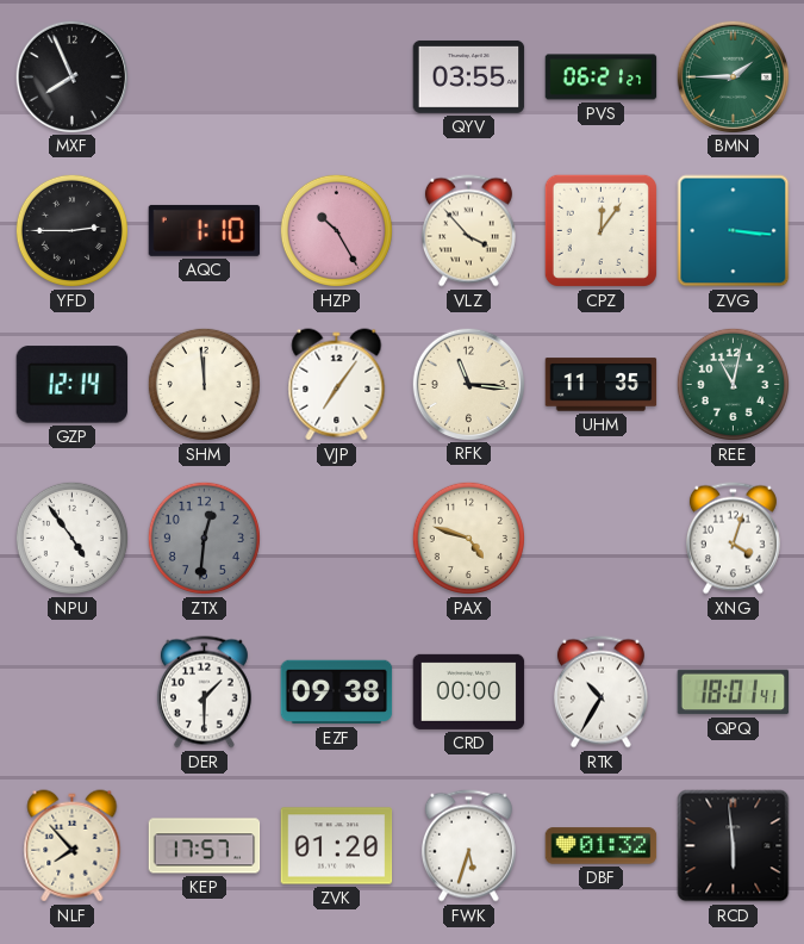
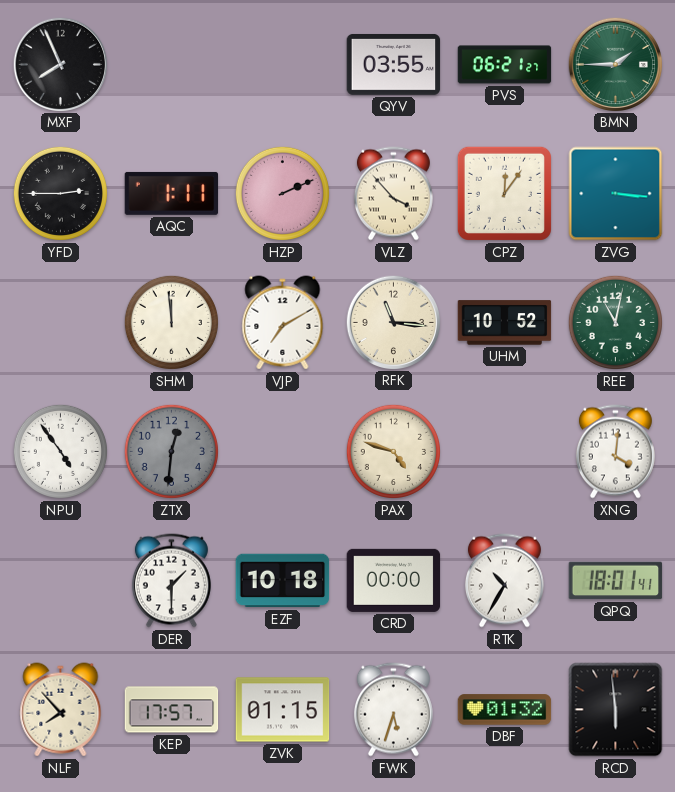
AQC: 1:10 -> 1:11 (172, 193)
HZP: 10:25 -> 2:11 (282, 193)
GZP: 12:14 -> none (71, 385)
VJP: 7:06 -> 7:10 (283, 323)
UHM: 11:35 -> 10:52 (505, 323)
XNG: 4:03 -> 4:01 (615, 452)
EZF: 09:38 -> 10:18 (283, 581)
ZVK: 01:20 -> 01:15 (283, 710)
